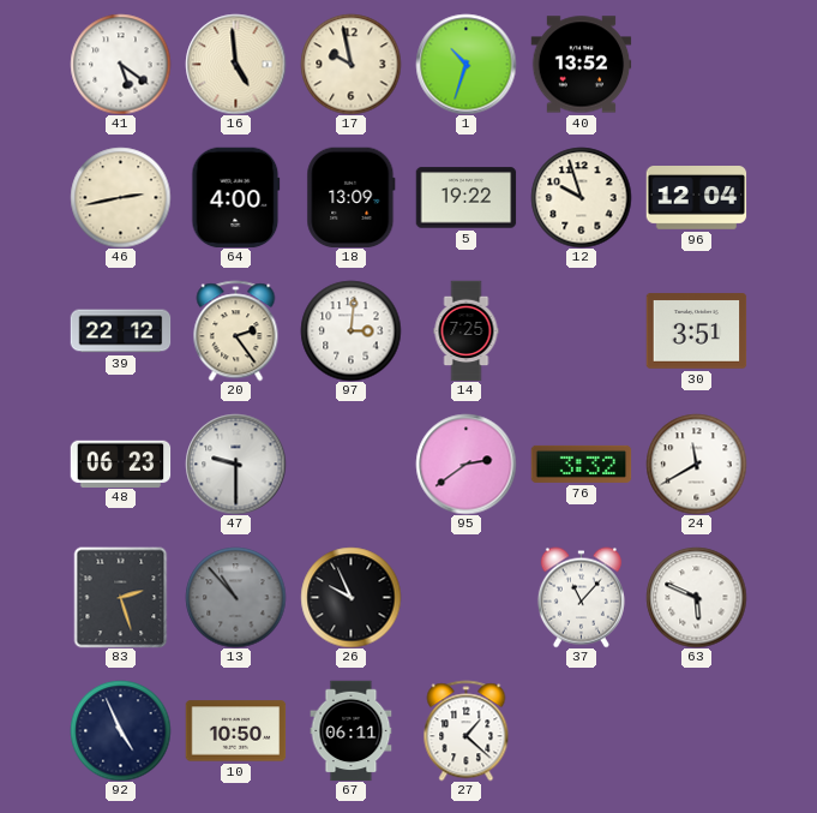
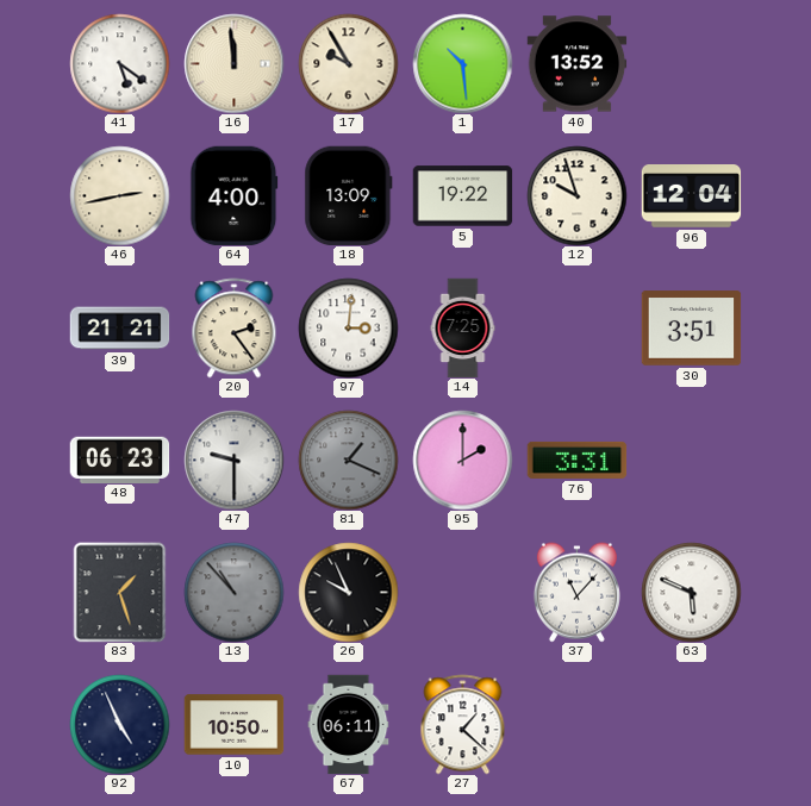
16: 4:59 -> 11:59 (233, 63)
17: 9:58 -> 9:55 (348, 63)
1: 10:33 -> 10:29 (462, 63)
39: 22:12 -> 21:21 (119, 329)
81: none -> 1:19 (348, 460)
95: 2:39 -> 2:00 (462, 460)
76: 3:32 -> 3:31 (576, 460)
24: 11:40 -> none (696, 464)
83: 2:27 -> 1:27 (120, 592)
